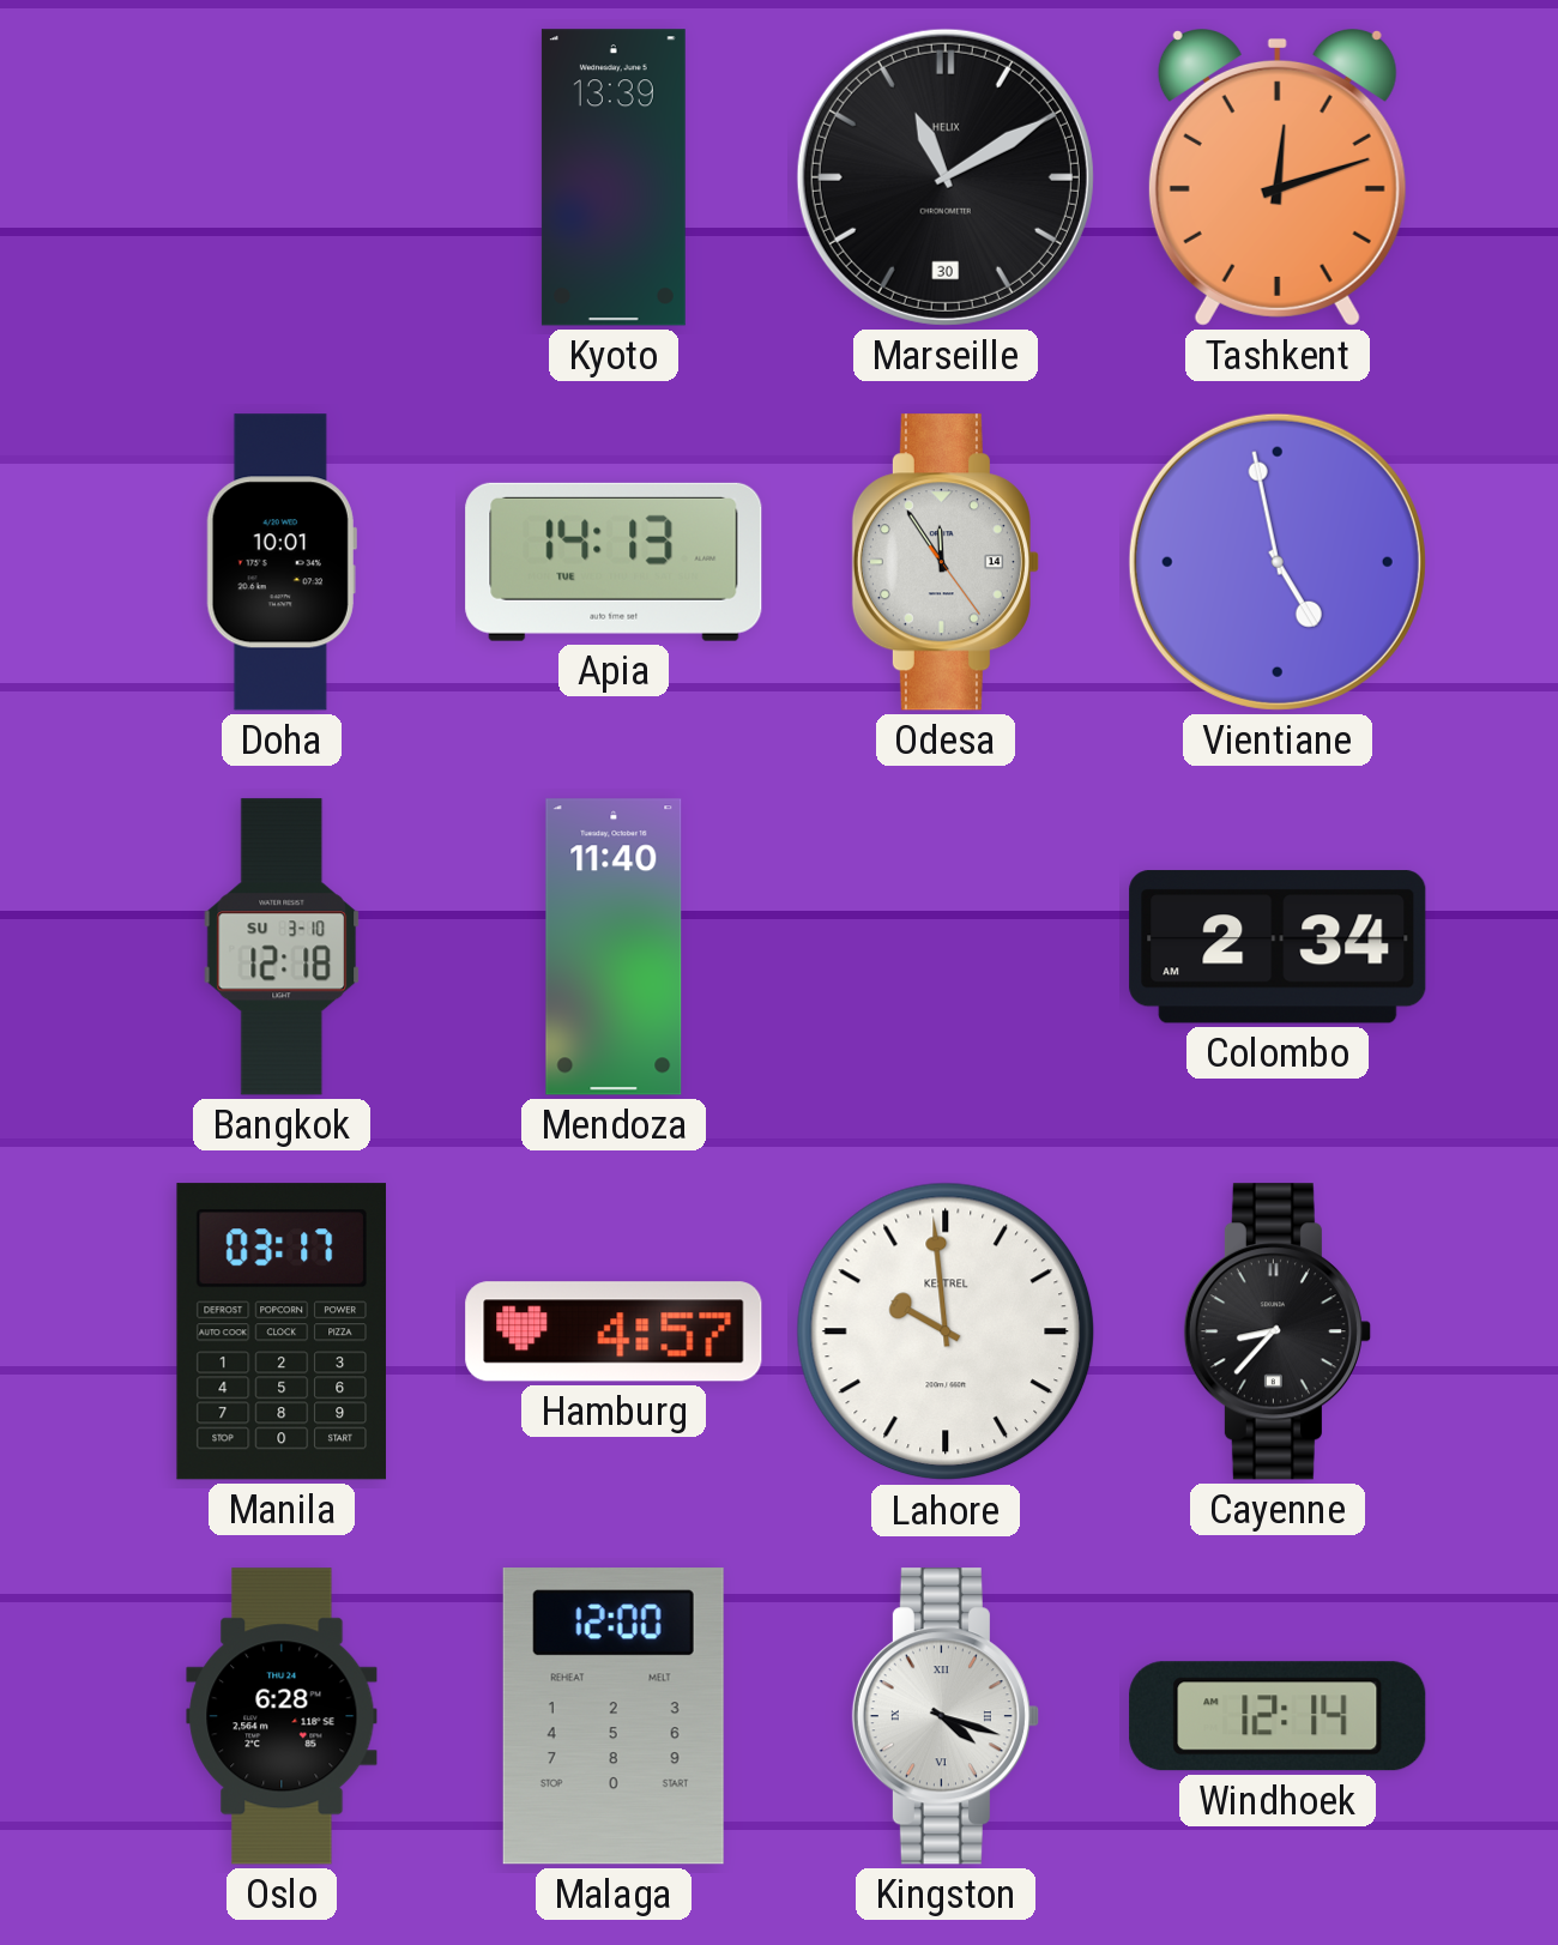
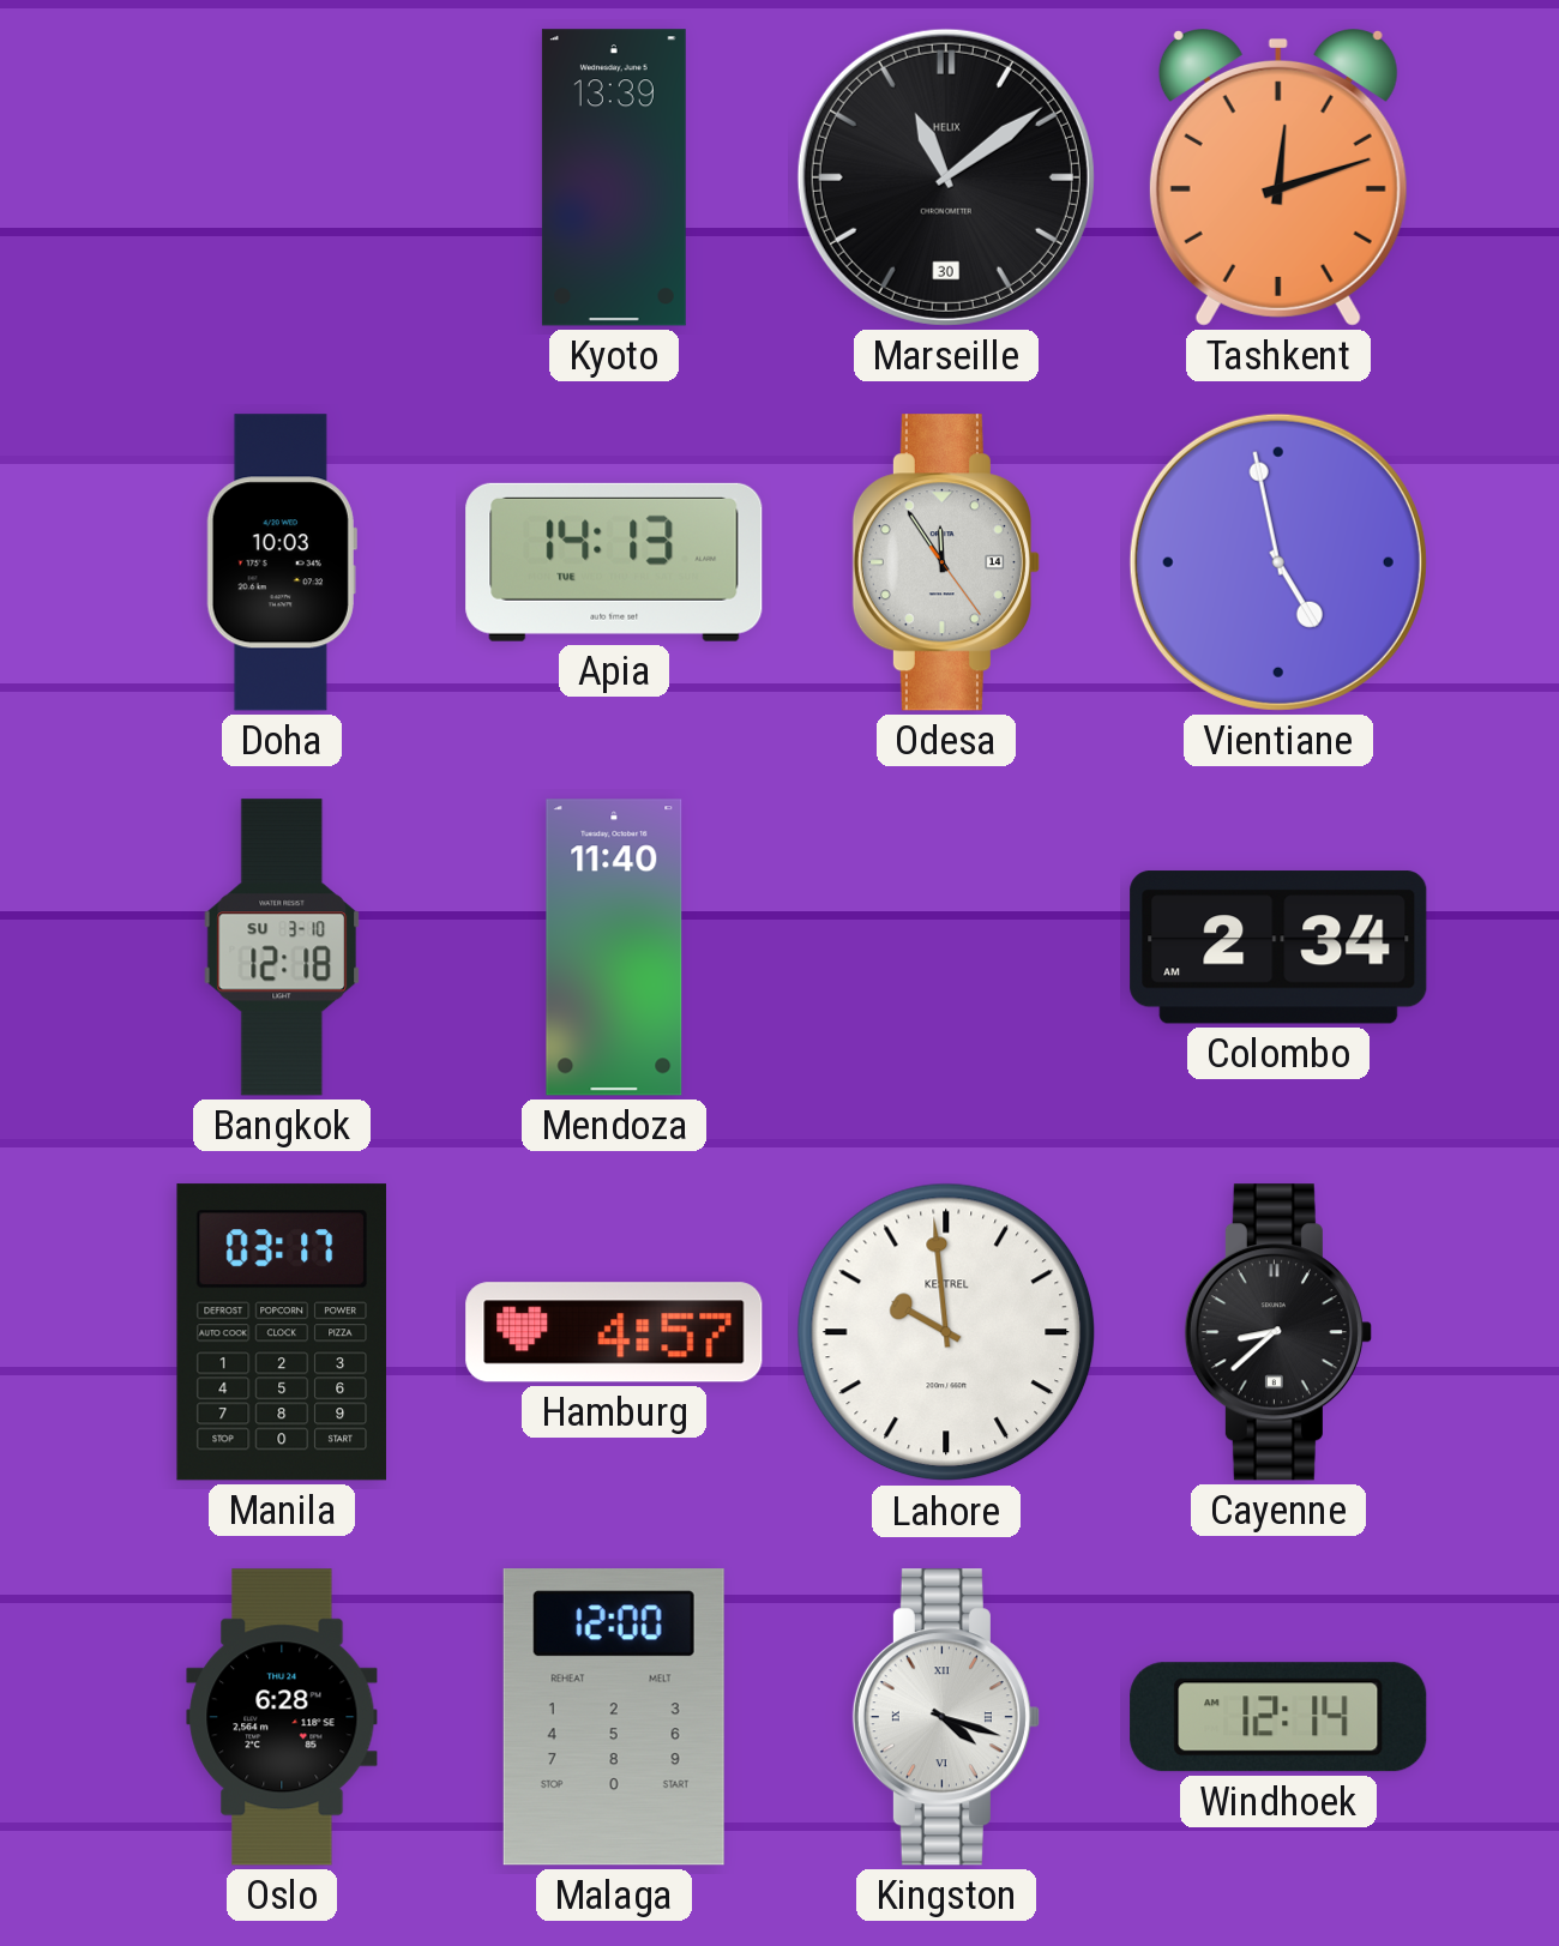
Marseille: 11:10 -> 11:09 (946, 177)
Doha: 10:01 -> 10:03 (282, 562)
Cayenne: 8:37 -> 8:38 (1278, 1332)
